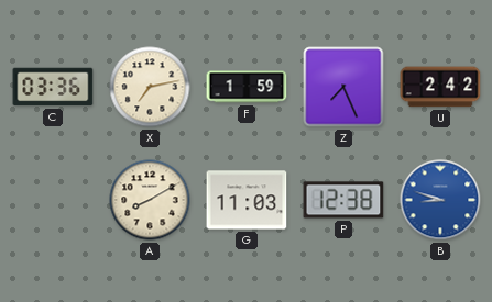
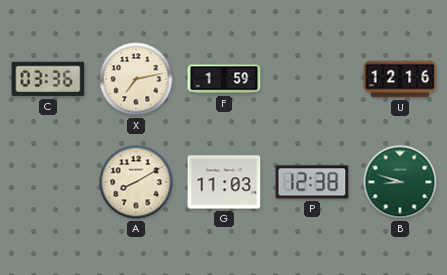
Z: 7:26 -> none (343, 87)
U: 2:42 -> 12:16 (400, 79)
B dial: blue -> green (400, 182)
